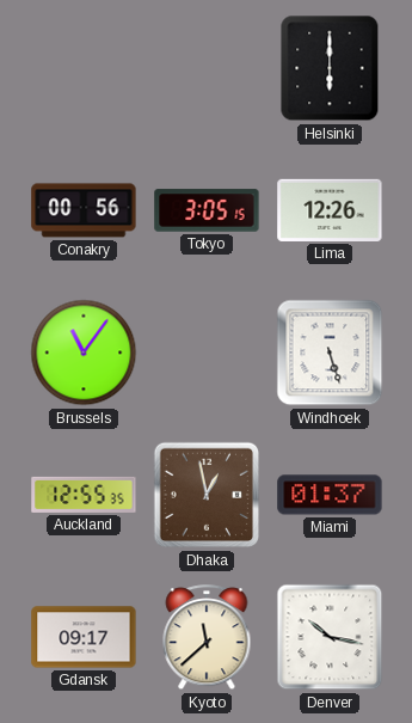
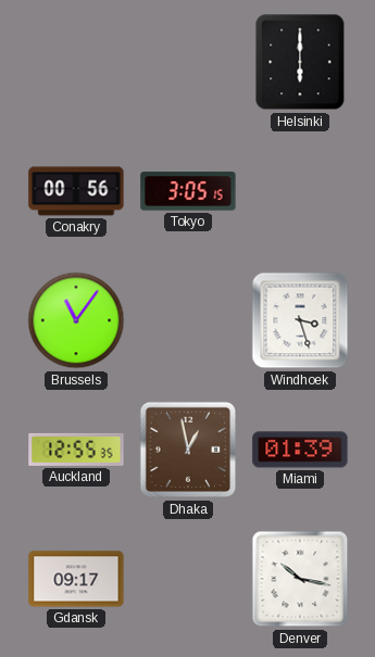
Lima: 12:26 -> none (330, 210)
Windhoek: 5:27 -> 3:27 (300, 320)
Miami: 01:37 -> 01:39 (300, 450)
Kyoto: 11:38 -> none (207, 638)
